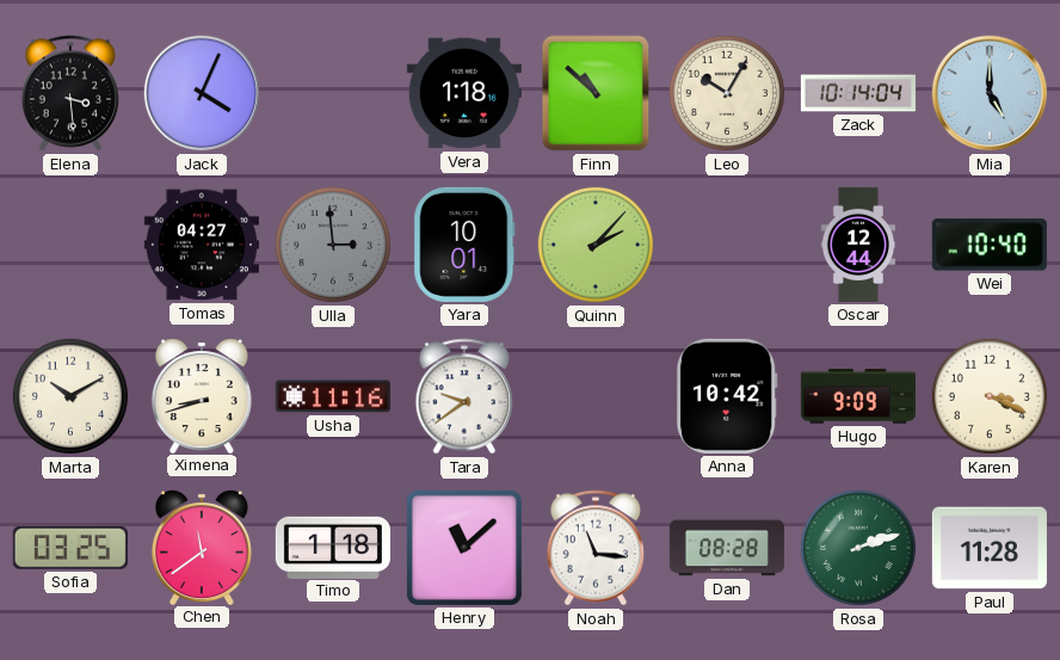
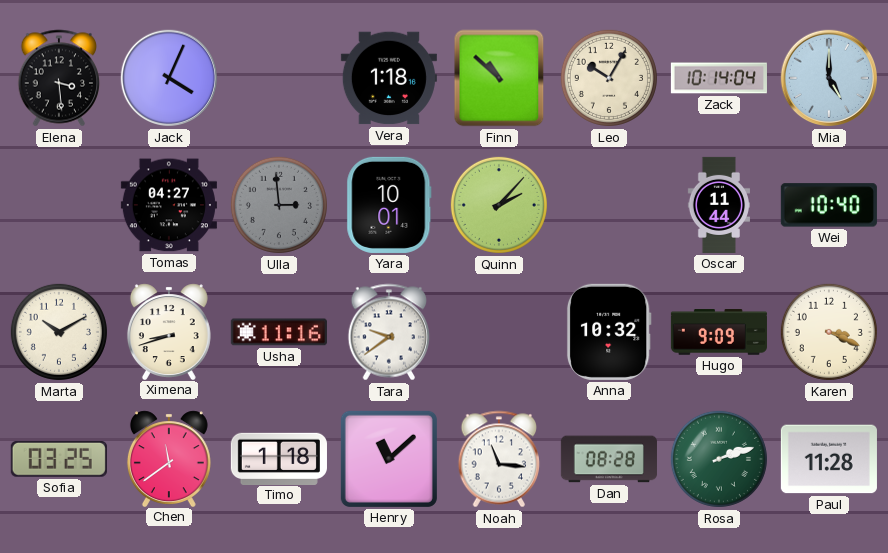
Oscar: 12:44 -> 11:44 (718, 205)
Anna: 10:42 -> 10:32 (609, 332)
